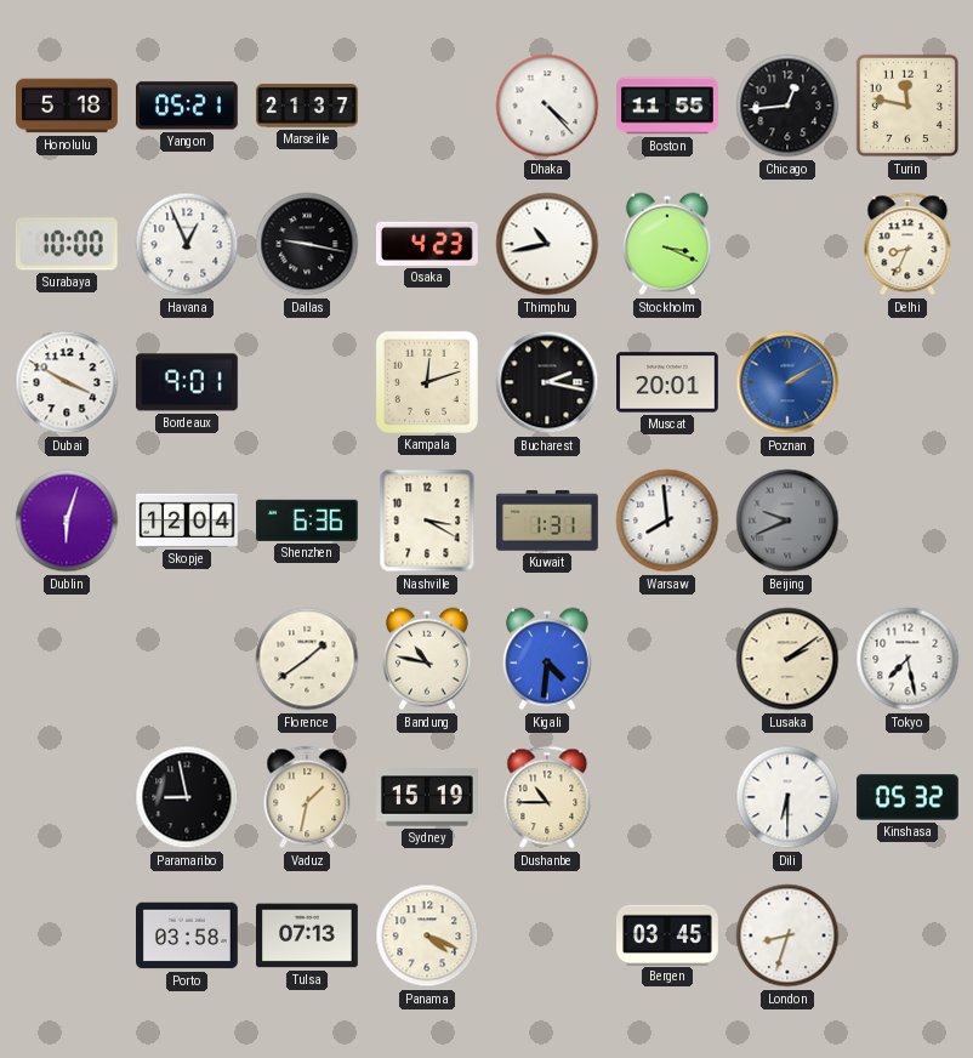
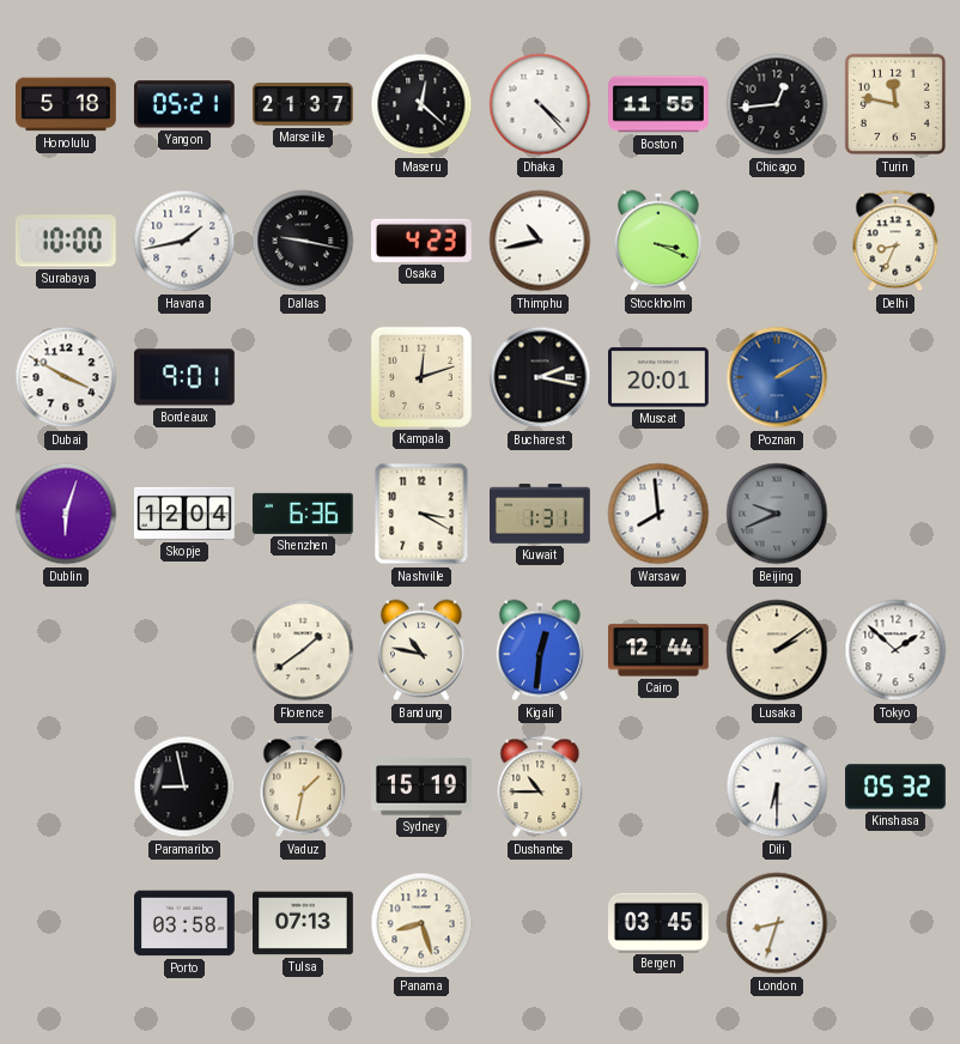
Maseru: none -> 12:22 (421, 104)
Havana: 12:56 -> 1:43 (184, 241)
Kigali: 4:31 -> 12:31 (540, 650)
Cairo: none -> 12:44 (660, 650)
Tokyo: 7:28 -> 1:52 (895, 650)
Panama: 4:19 -> 8:27 (421, 923)
